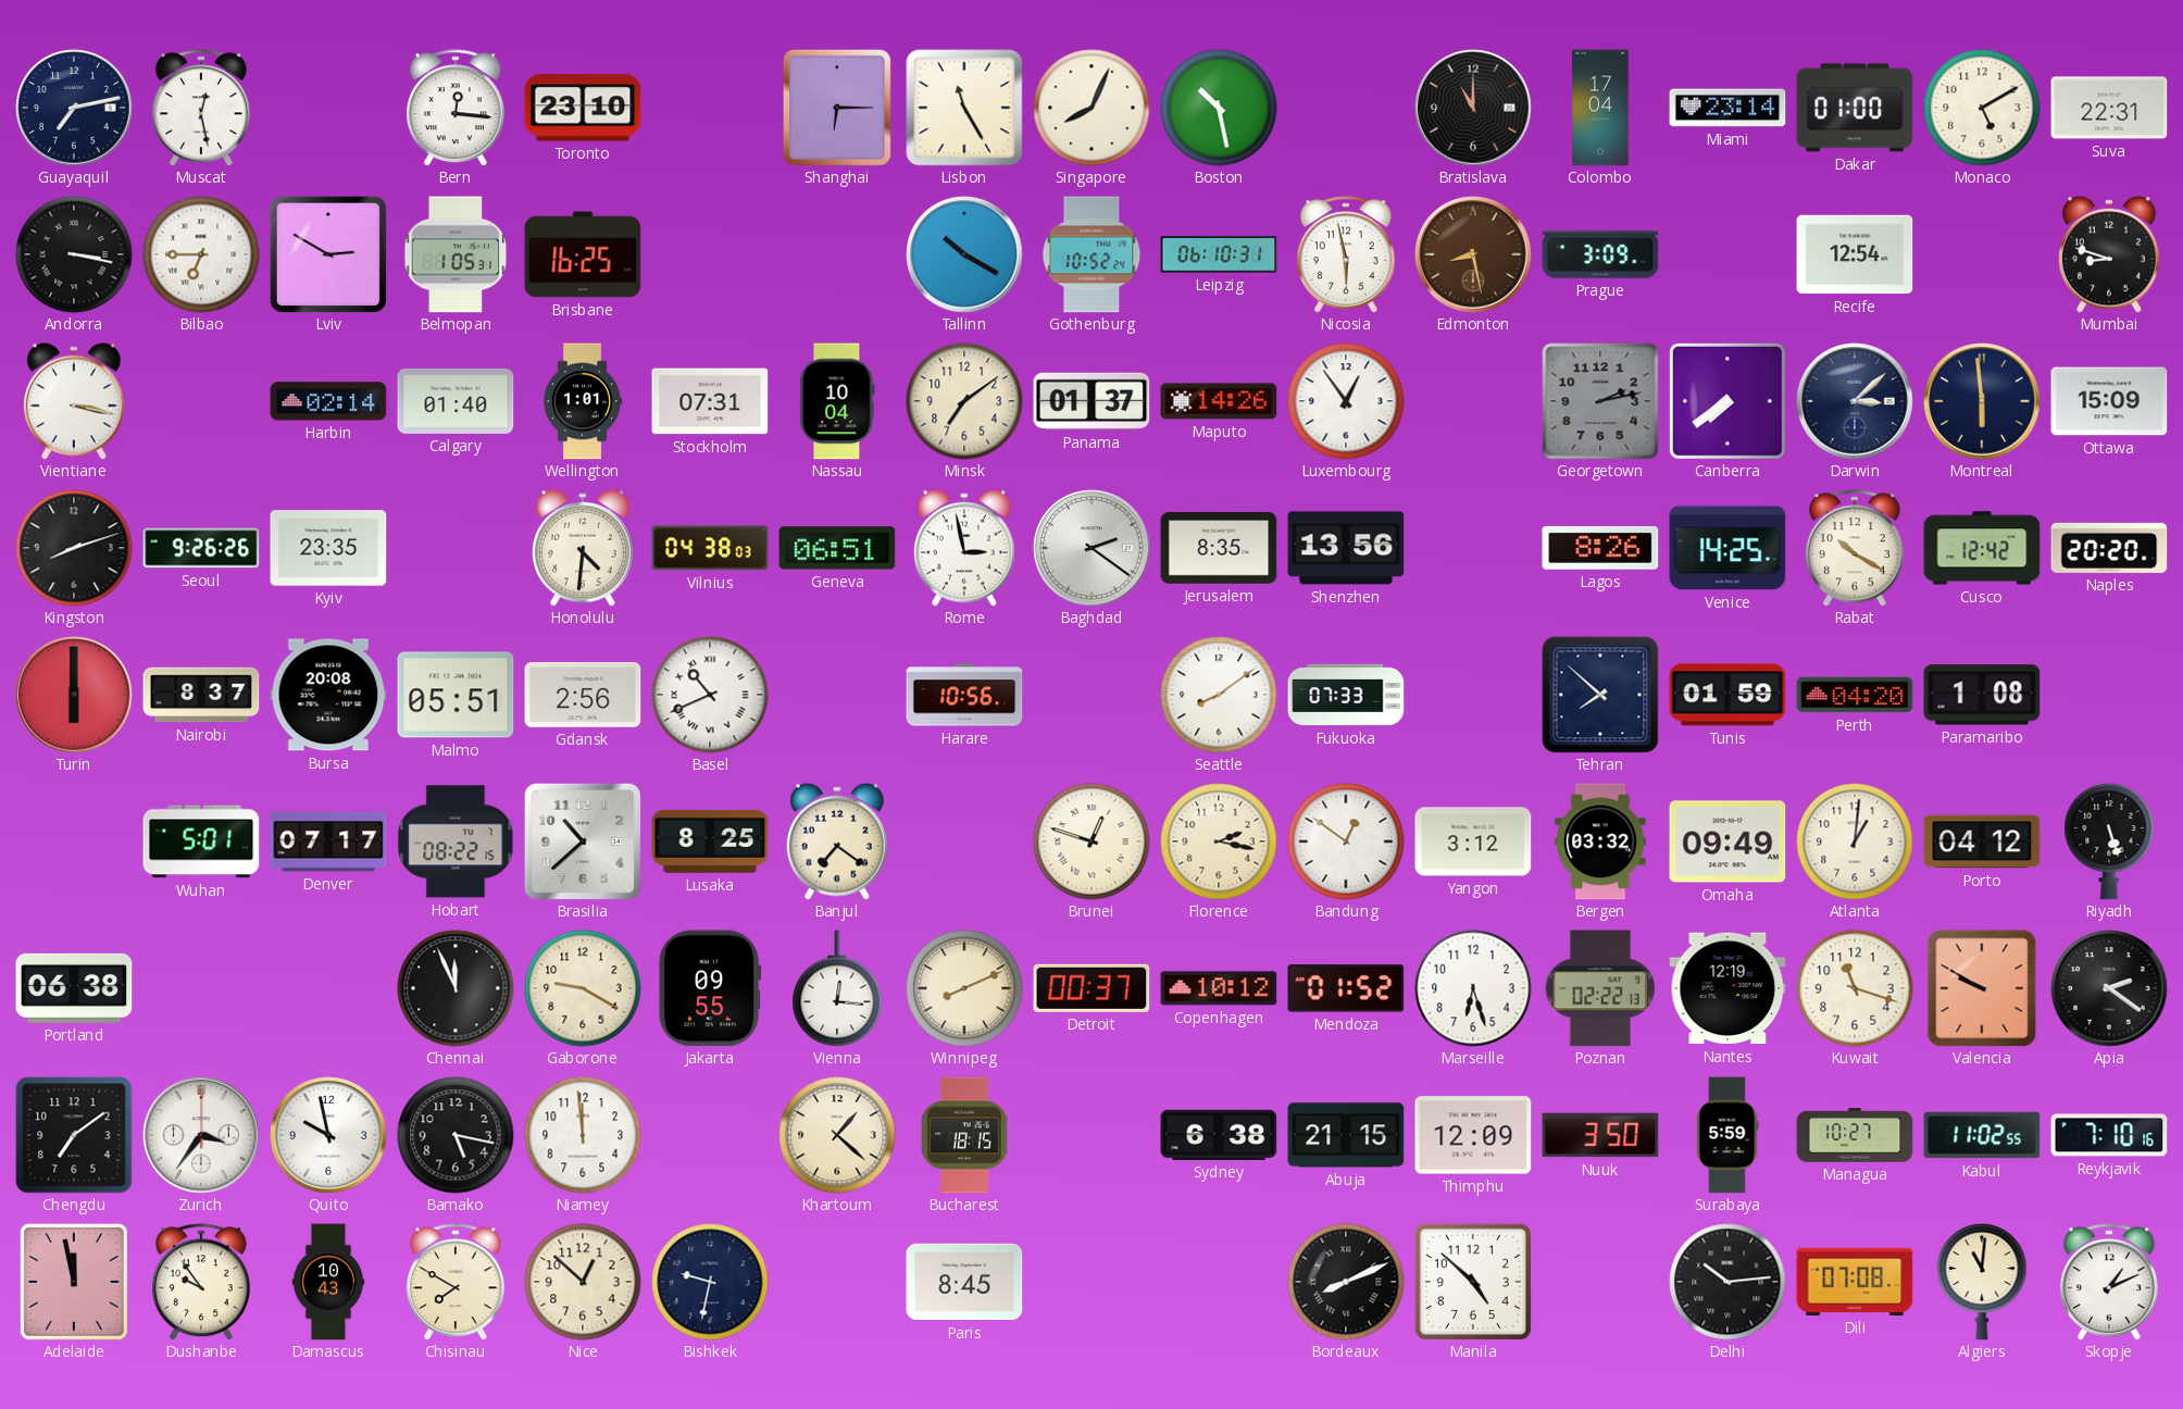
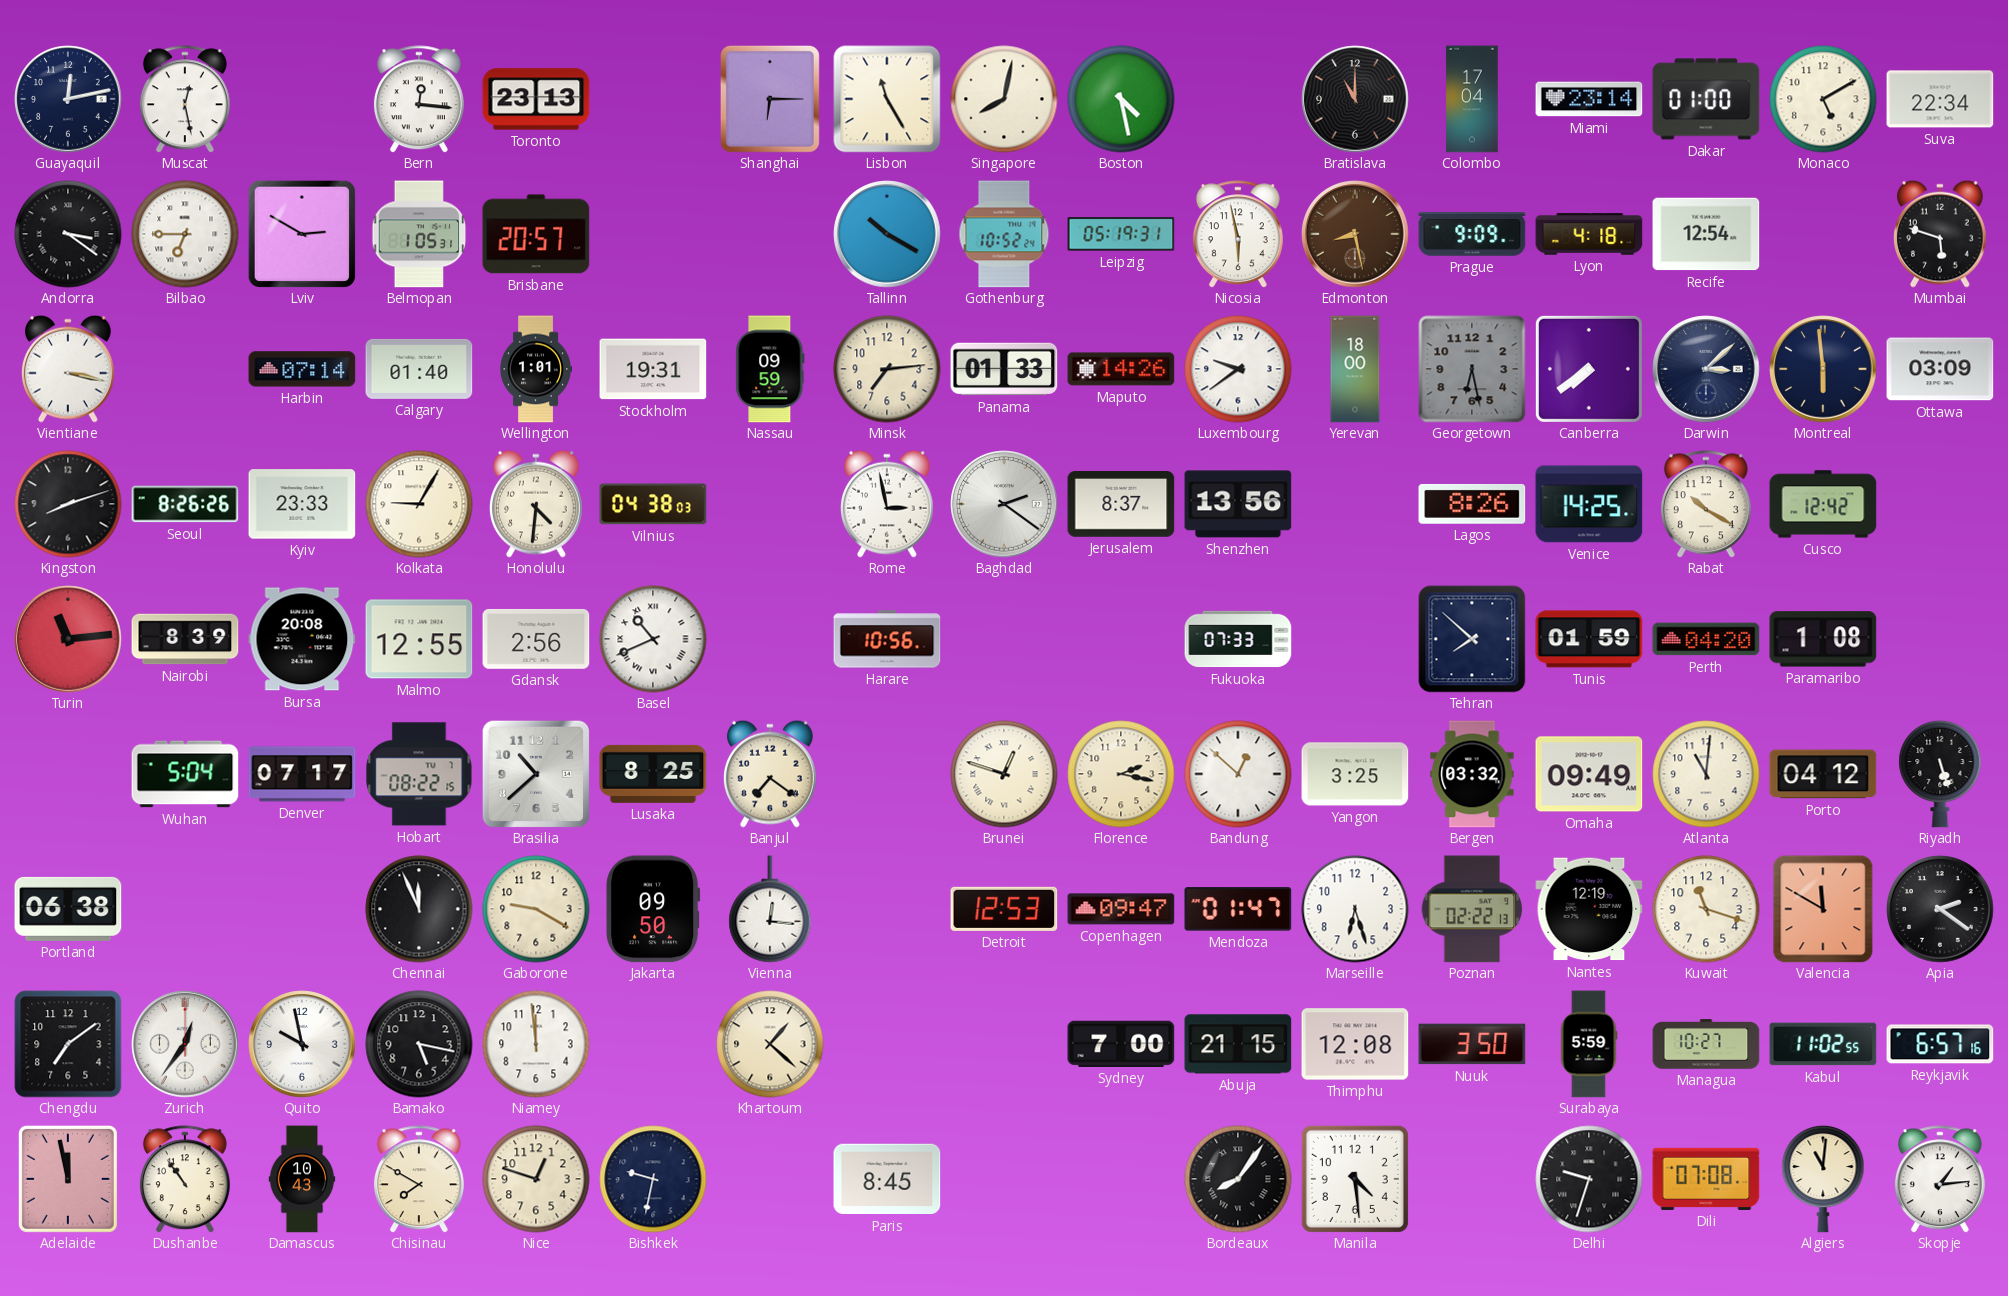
Guayaquil: 7:13 -> 12:13 (68, 99)
Toronto: 23:10 -> 23:13 (536, 99)
Singapore: 8:04 -> 8:02 (1004, 99)
Boston: 10:28 -> 4:28 (1121, 99)
Suva: 22:31 -> 22:34 (1940, 99)
Andorra: 3:17 -> 3:21 (68, 234)
Brisbane: 16:25 -> 20:57 (536, 234)
Leipzig: 06:10 -> 05:19 (1121, 234)
Prague: 3:09 -> 9:09 (1472, 234)
Lyon: none -> 4:18 (1589, 234)
Mumbai: 8:48 -> 5:48 (1941, 234)
Harbin: 02:14 -> 07:14 (302, 369)
Stockholm: 07:31 -> 19:31 (653, 369)
Nassau: 10:04 -> 09:59 (770, 369)
Minsk: 7:09 -> 7:14 (887, 369)
Panama: 01:37 -> 01:33 (1004, 369)
Luxembourg: 12:54 -> 9:39 (1238, 369)
Yerevan: none -> 18:00 (1355, 369)
Georgetown: 2:13 -> 6:28 (1472, 369)
Ottawa: 15:09 -> 03:09 (1940, 369)
Seoul: 9:26 -> 8:26 (185, 504)
Kyiv: 23:35 -> 23:33 (302, 504)
Kolkata: none -> 9:05 (419, 504)
Geneva: 06:51 -> none (837, 548)
Jerusalem: 8:35 -> 8:37 (1121, 505)
Naples: 20:20 -> none (2109, 548)
Turin: 6:00 -> 11:14 (68, 639)
Nairobi: 8:37 -> 8:39 (185, 639)
Malmo: 05:51 -> 12:55 (419, 639)
Seattle: 8:09 -> none (1219, 695)
Wuhan: 5:01 -> 5:04 (185, 774)
Bandung: 12:51 -> 12:52 (1238, 774)
Yangon: 3:12 -> 3:25 (1355, 774)
Atlanta: 1:01 -> 11:01 (1706, 774)
Jakarta: 09:55 -> 09:50 (653, 909)
Winnipeg: 8:11 -> none (964, 988)
Detroit: 00:37 -> 12:53 (1004, 909)
Copenhagen: 10:12 -> 09:47 (1121, 909)
Mendoza: 01:52 -> 01:47 (1238, 909)
Valencia: 9:50 -> 11:50 (1823, 909)
Zurich: 3:36 -> 12:36 (185, 1044)
Bucharest: 18:15 -> none (964, 1135)
Sydney: 6:38 -> 7:00 (1121, 1044)
Thimphu: 12:09 -> 12:08 (1355, 1044)
Reykjavik: 7:10 -> 6:57 (1940, 1044)
Dushanbe: 9:54 -> 10:54 (185, 1179)
Nice: 12:52 -> 12:48 (536, 1179)
Bordeaux: 8:11 -> 8:06 (1238, 1179)
Manila: 4:52 -> 4:29 (1355, 1179)
Delhi: 10:14 -> 9:33 (1589, 1179)
Skopje: 1:11 -> 1:14 (1940, 1179)
